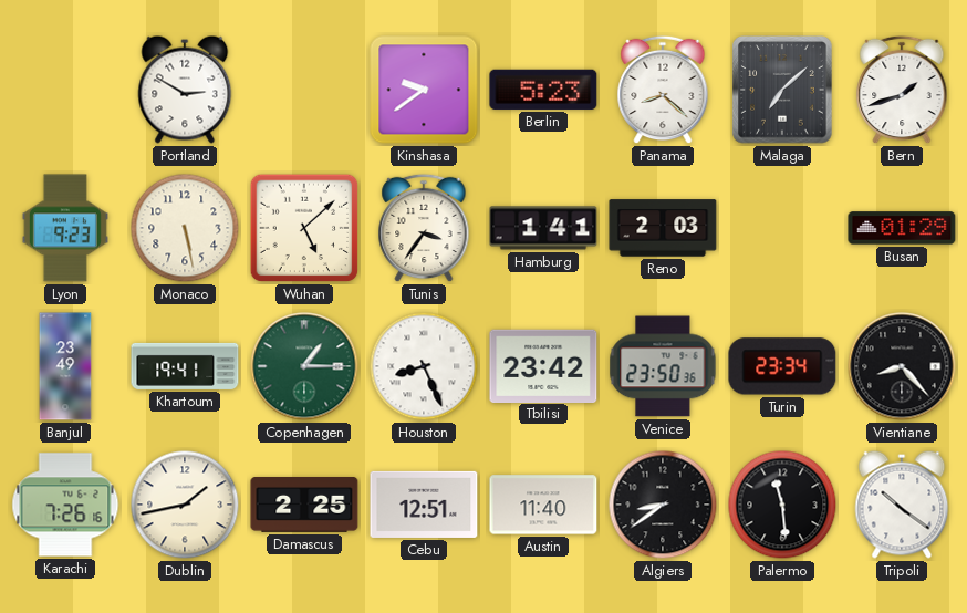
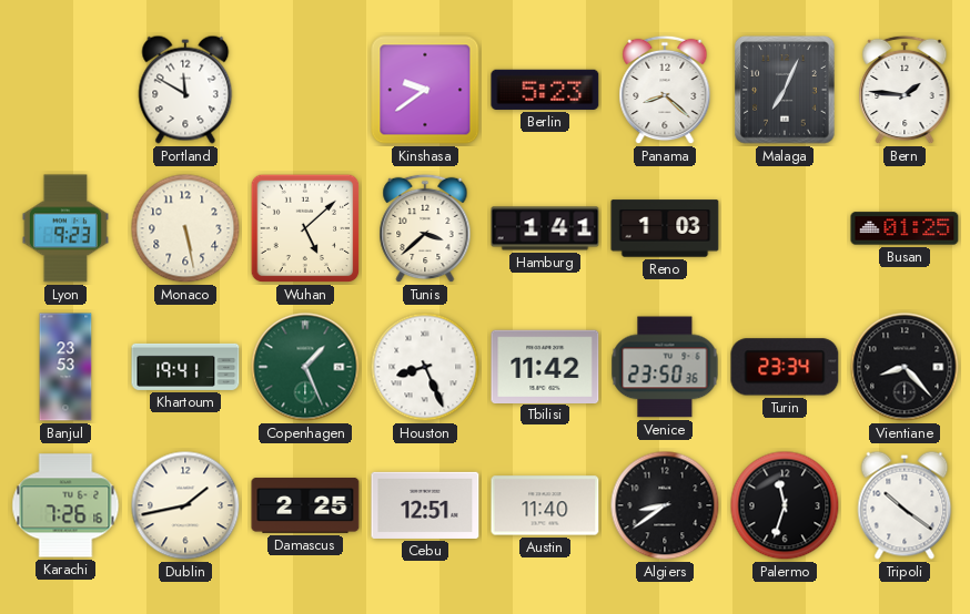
Portland: 2:50 -> 11:50 (185, 90)
Malaga: 7:08 -> 7:04 (785, 90)
Bern: 1:42 -> 1:46 (905, 90)
Tunis: 3:36 -> 3:38 (425, 228)
Reno: 2:03 -> 1:03 (665, 228)
Busan: 01:29 -> 01:25 (905, 228)
Banjul: 23:49 -> 23:53 (65, 367)
Copenhagen: 1:15 -> 1:26 (305, 367)
Tbilisi: 23:42 -> 11:42 (545, 366)
Palermo: 11:29 -> 11:33 (785, 505)
